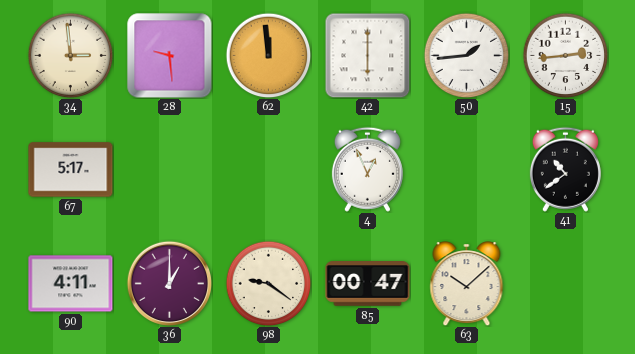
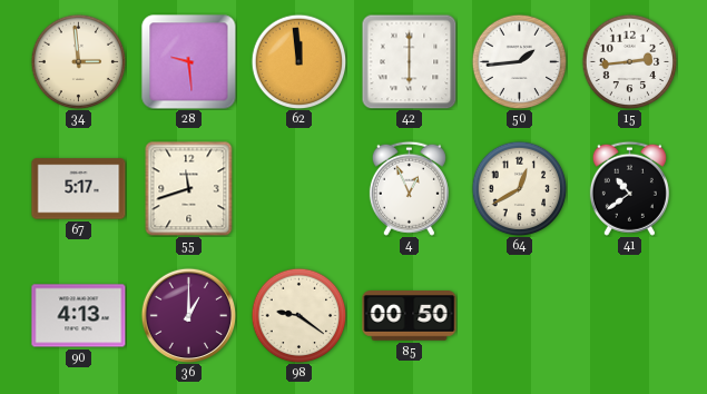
55: none -> 11:42 (189, 188)
64: none -> 12:40 (519, 188)
90: 4:11 -> 4:13 (79, 316)
85: 00:47 -> 00:50 (410, 316)
63: 10:08 -> none (467, 284)
